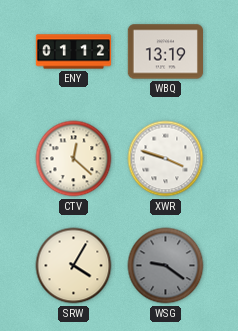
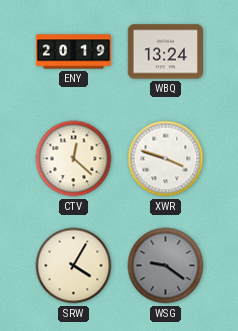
ENY: 01:12 -> 20:19 (74, 52)
WBQ: 13:19 -> 13:24 (165, 52)
